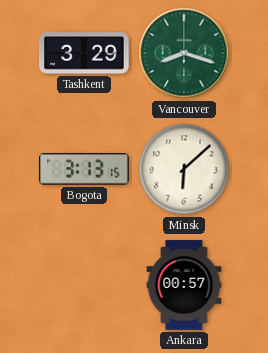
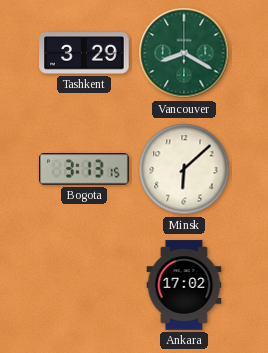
Vancouver: 8:18 -> 8:20 (184, 53)
Ankara: 00:57 -> 17:02 (184, 285)
